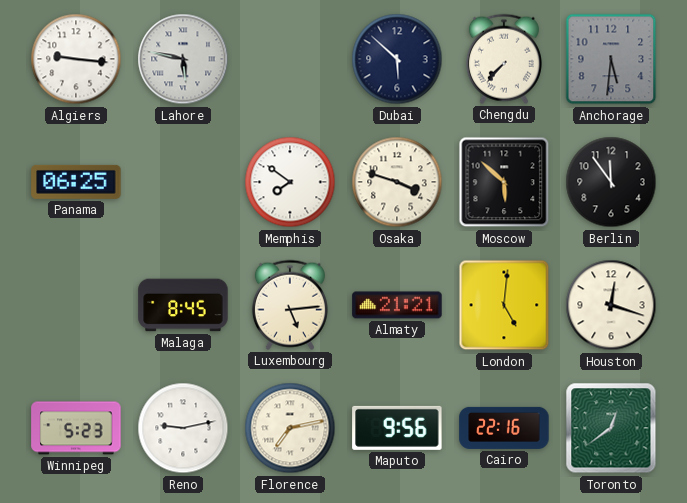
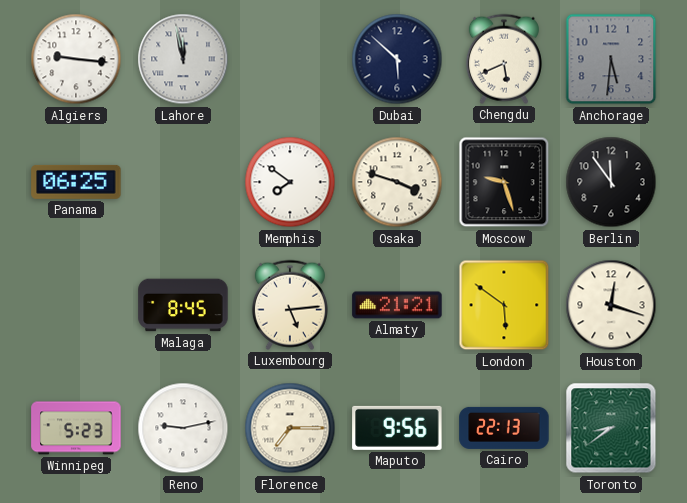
Lahore: 5:47 -> 11:58 (183, 59)
Chengdu: 7:37 -> 5:41 (504, 59)
Moscow: 5:52 -> 9:27 (504, 182)
London: 5:01 -> 5:51 (504, 305)
Florence: 7:13 -> 7:15 (290, 428)
Cairo: 22:16 -> 22:13 (504, 428)
Toronto: 12:39 -> 8:39 (611, 428)
